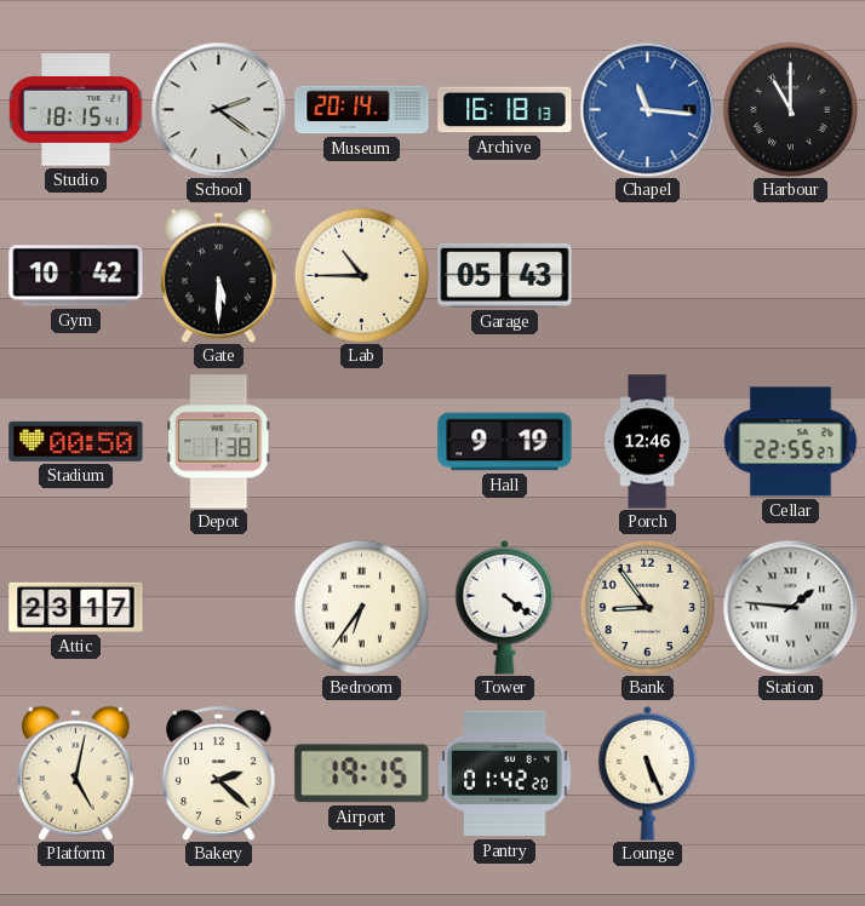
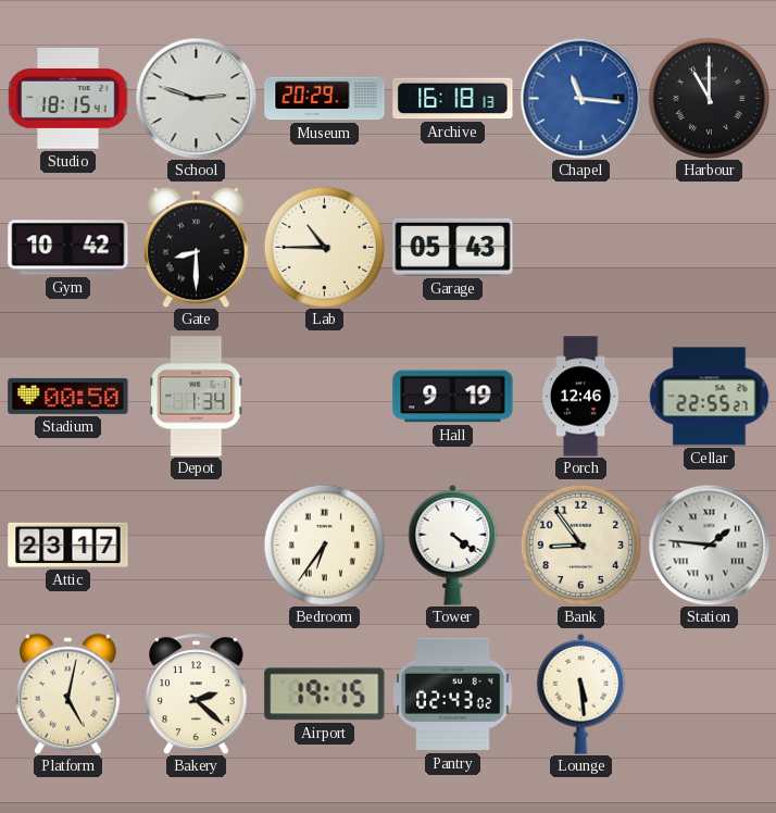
School: 2:21 -> 2:48 (196, 98)
Museum: 20:14 -> 20:29 (325, 99)
Gate: 5:30 -> 8:30 (197, 247)
Depot: 1:38 -> 1:34 (197, 397)
Pantry: 01:42 -> 02:43 (453, 695)
Lounge: 5:26 -> 5:29 (581, 693)
